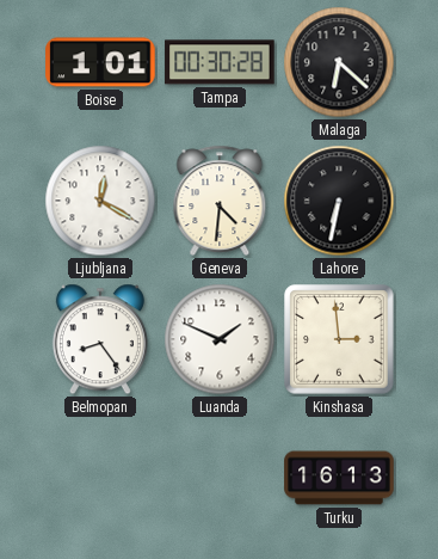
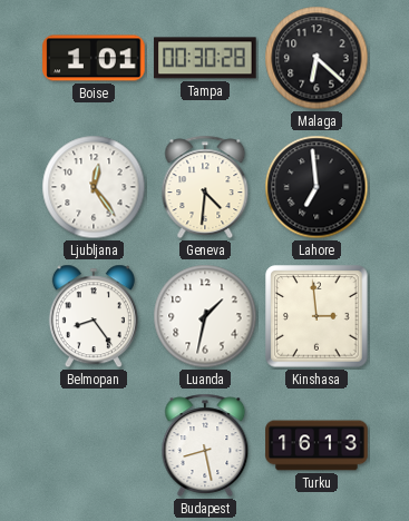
Ljubljana: 12:20 -> 12:24 (94, 187)
Lahore: 6:32 -> 6:59 (317, 187)
Luanda: 1:49 -> 1:32 (205, 316)
Budapest: none -> 8:28 (205, 445)
